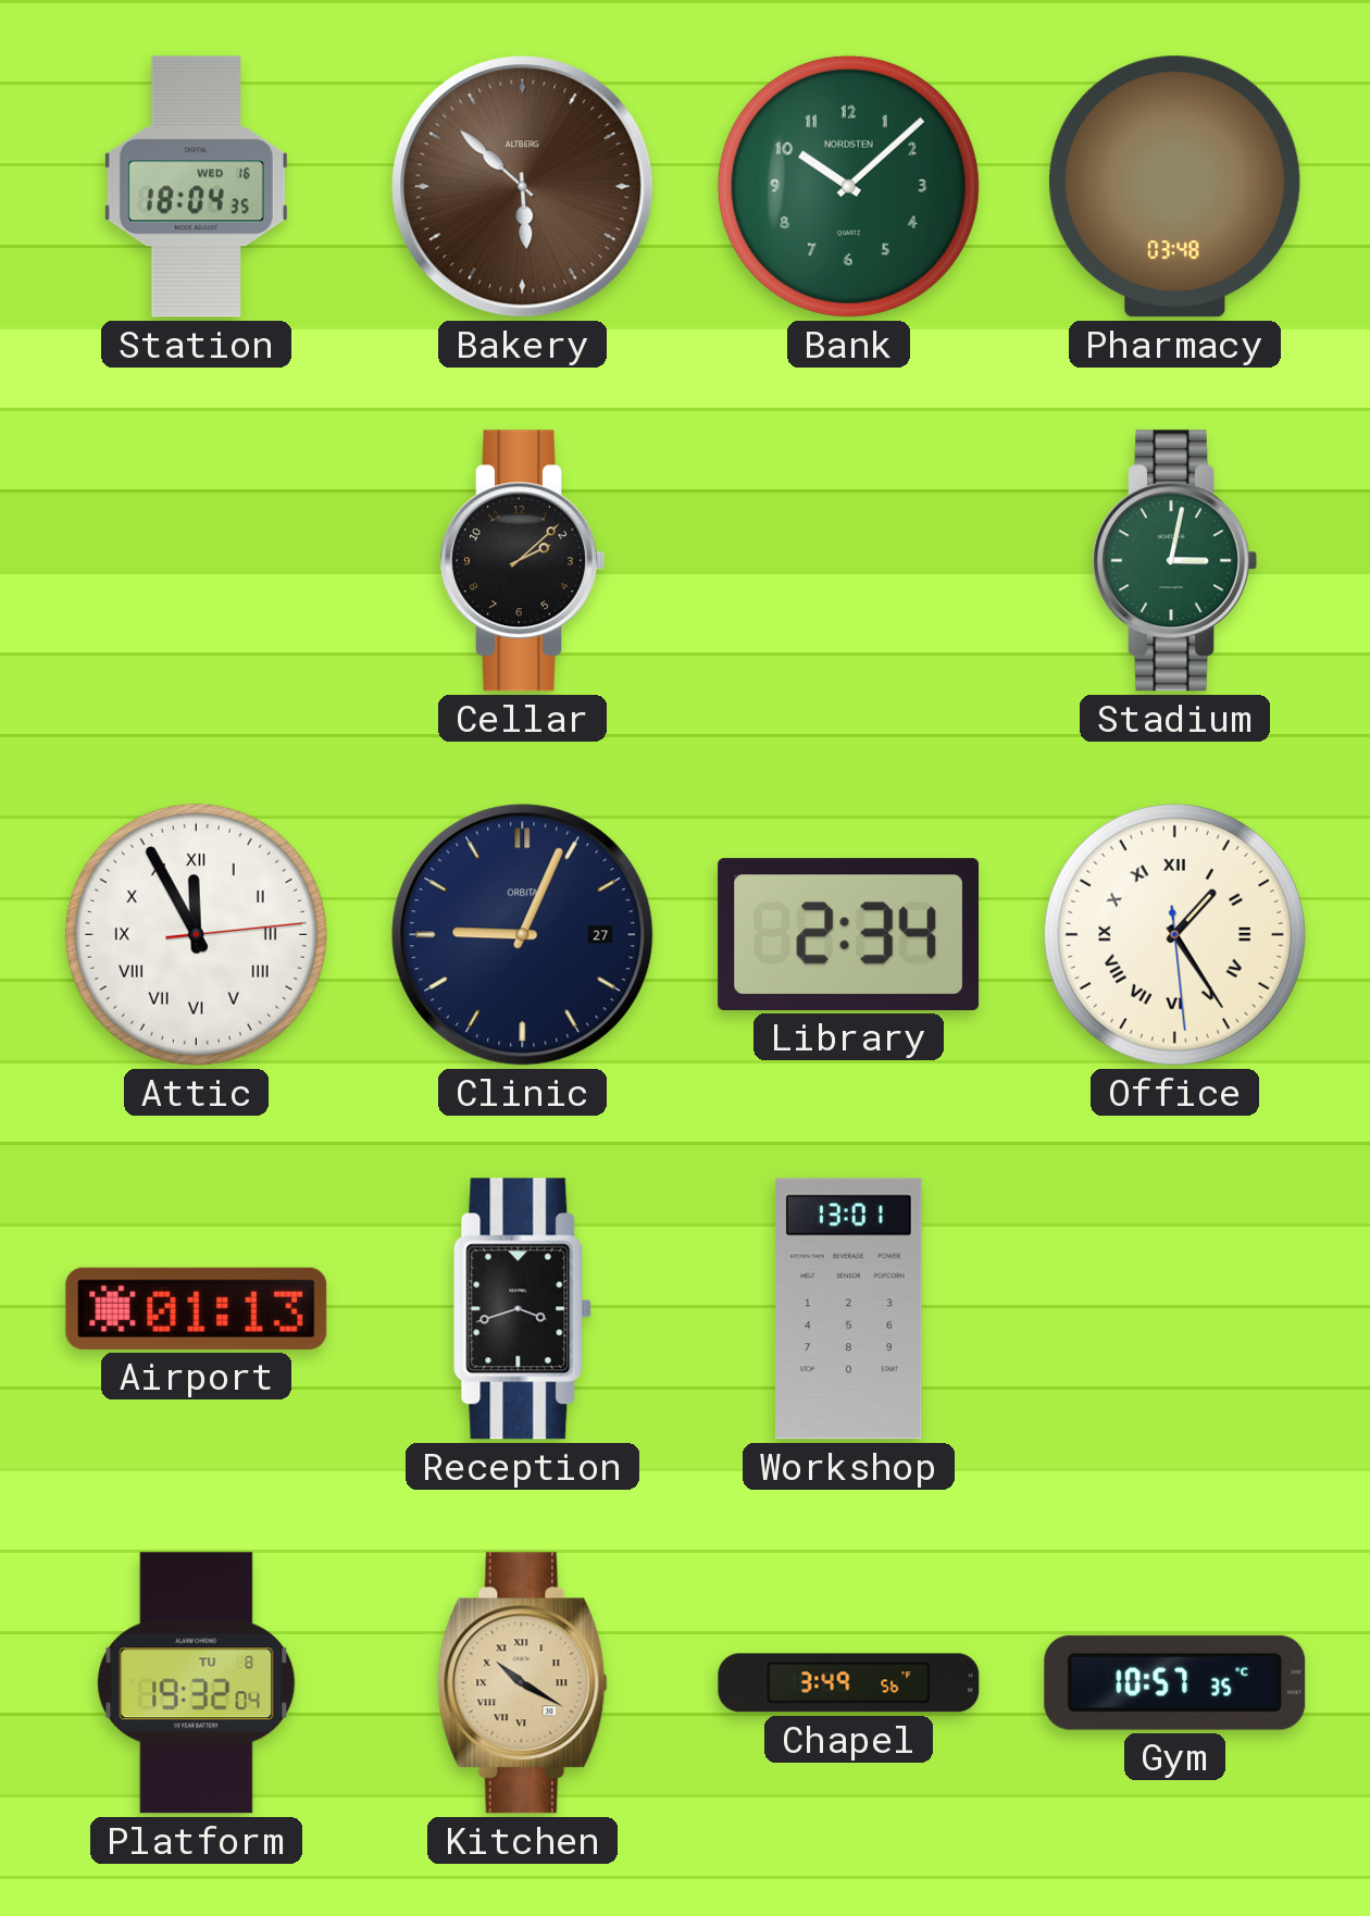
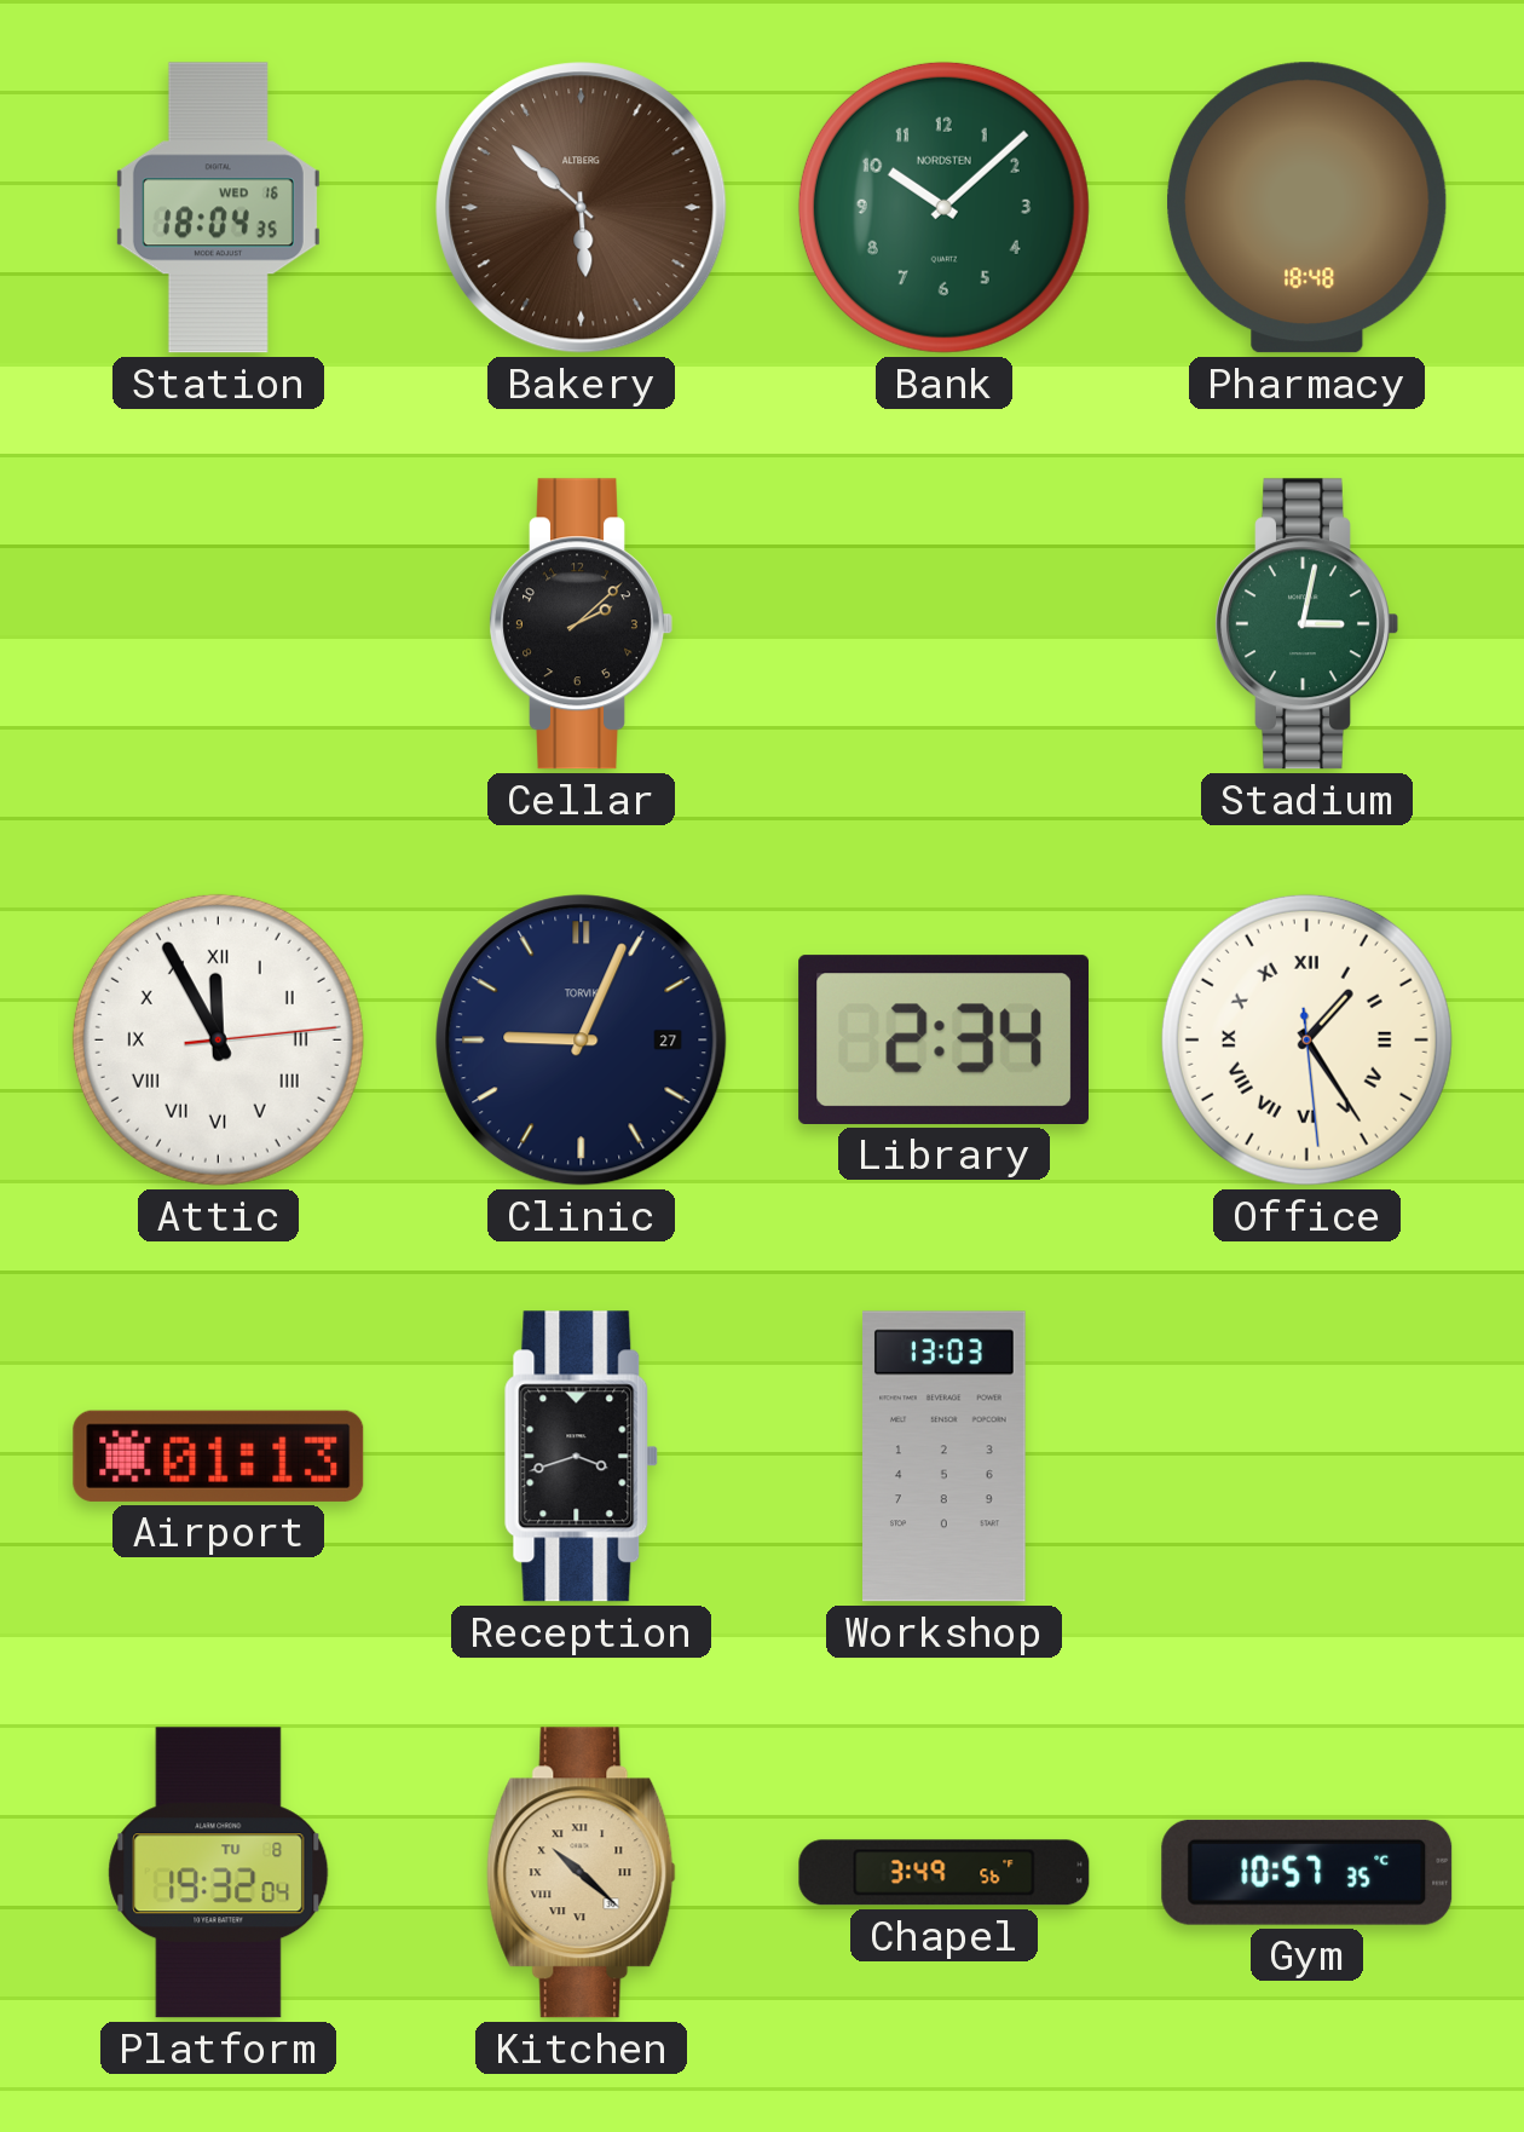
Pharmacy: 03:48 -> 18:48 (1307, 208)
Clinic brand: ORBITA -> TORVIK (582, 1041)
Workshop: 13:01 -> 13:03 (945, 1457)
Kitchen: 10:20 -> 10:22 (582, 1873)
